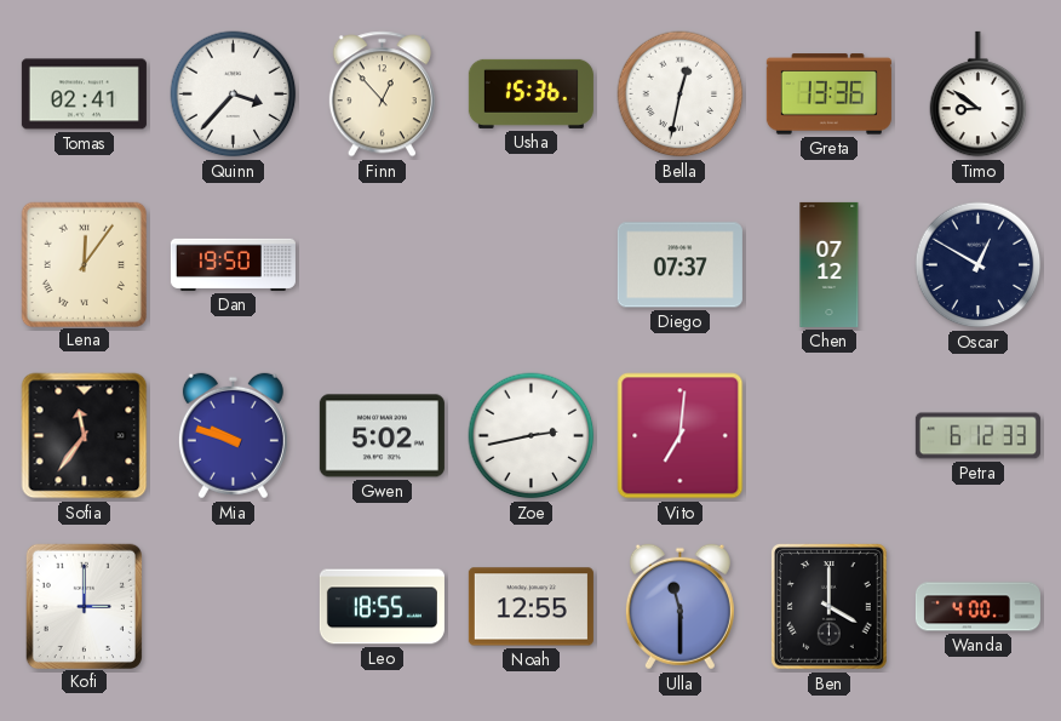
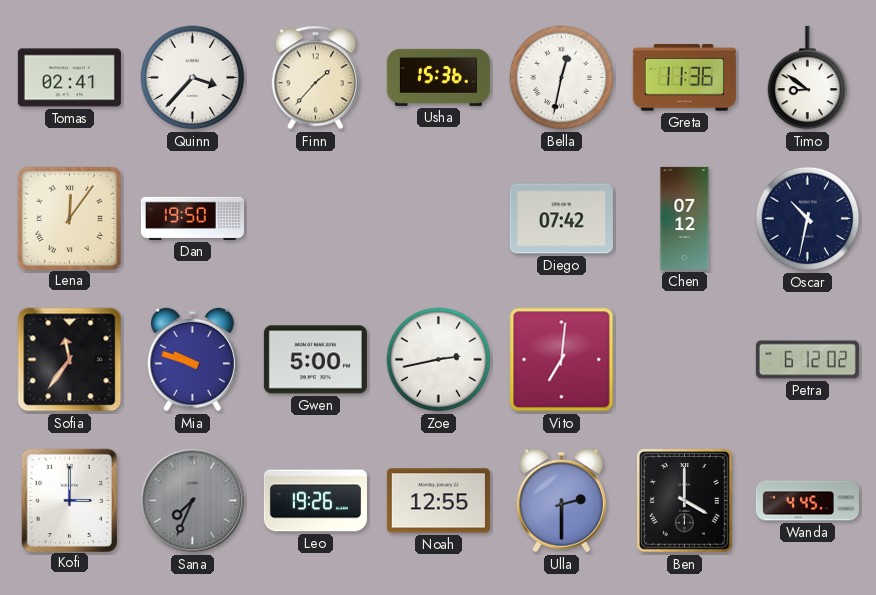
Finn: 12:53 -> 1:37 (315, 78)
Greta: 13:36 -> 11:36 (684, 78)
Diego: 07:37 -> 07:42 (561, 219)
Oscar: 12:50 -> 10:32 (808, 219)
Gwen: 5:02 -> 5:00 (315, 360)
Petra: 6:12:33 -> 6:12:02 (807, 360)
Sana: none -> 7:34 (193, 501)
Leo: 18:55 -> 19:26 (315, 501)
Ulla: 11:30 -> 2:30 (561, 501)
Wanda: 4:00 -> 4:45 (807, 501)
